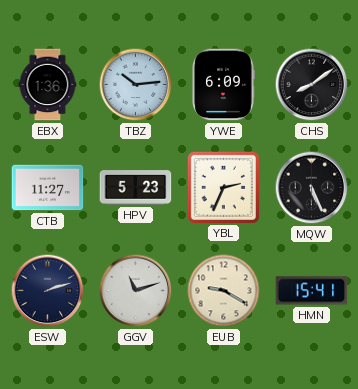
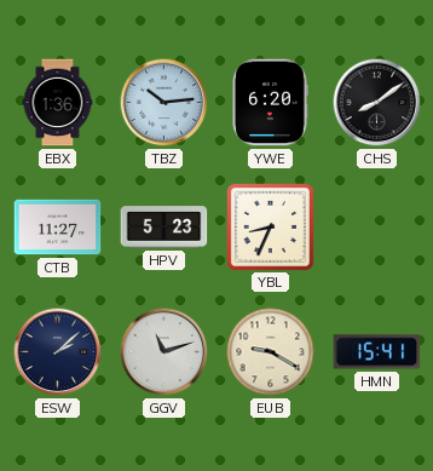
YWE: 6:09 -> 6:20 (270, 103)
YBL: 2:34 -> 8:34 (270, 226)
MQW: 5:26 -> none (312, 188)
ESW: 2:12 -> 2:08 (58, 352)
